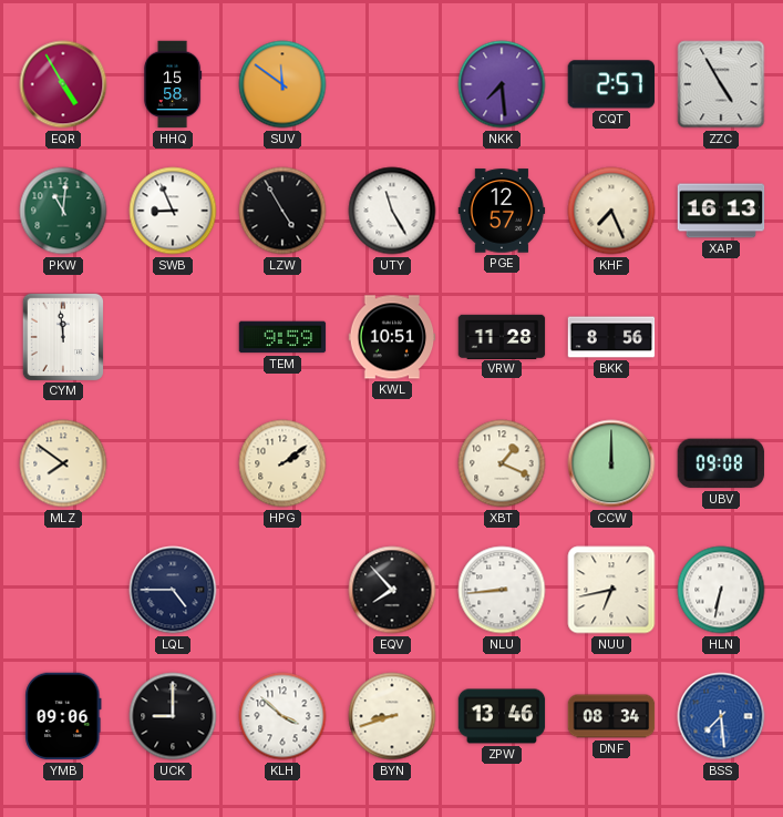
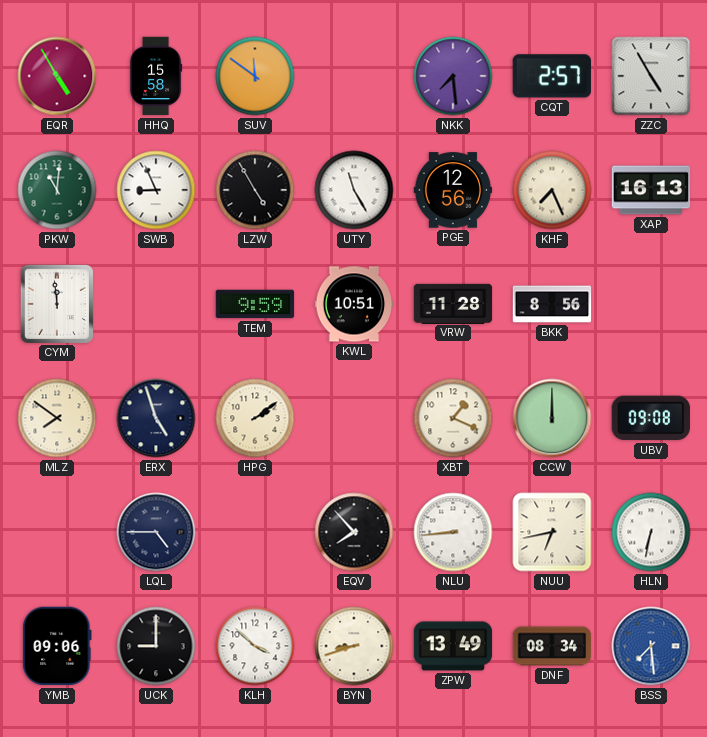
PGE: 12:57 -> 12:56 (453, 190)
ERX: none -> 4:57 (156, 418)
ZPW: 13:46 -> 13:49 (453, 646)
